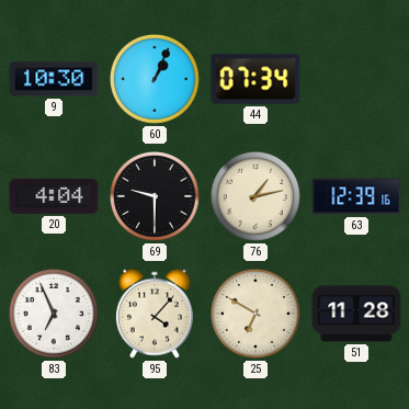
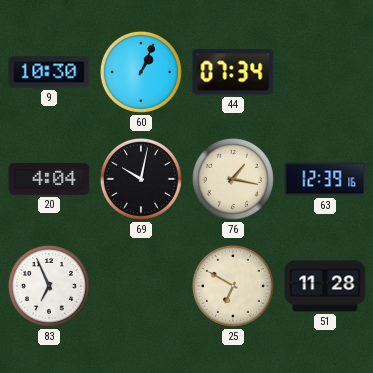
69: 9:30 -> 10:02 (141, 179)
76: 1:13 -> 1:17 (233, 179)
95: 4:07 -> none (155, 314)
